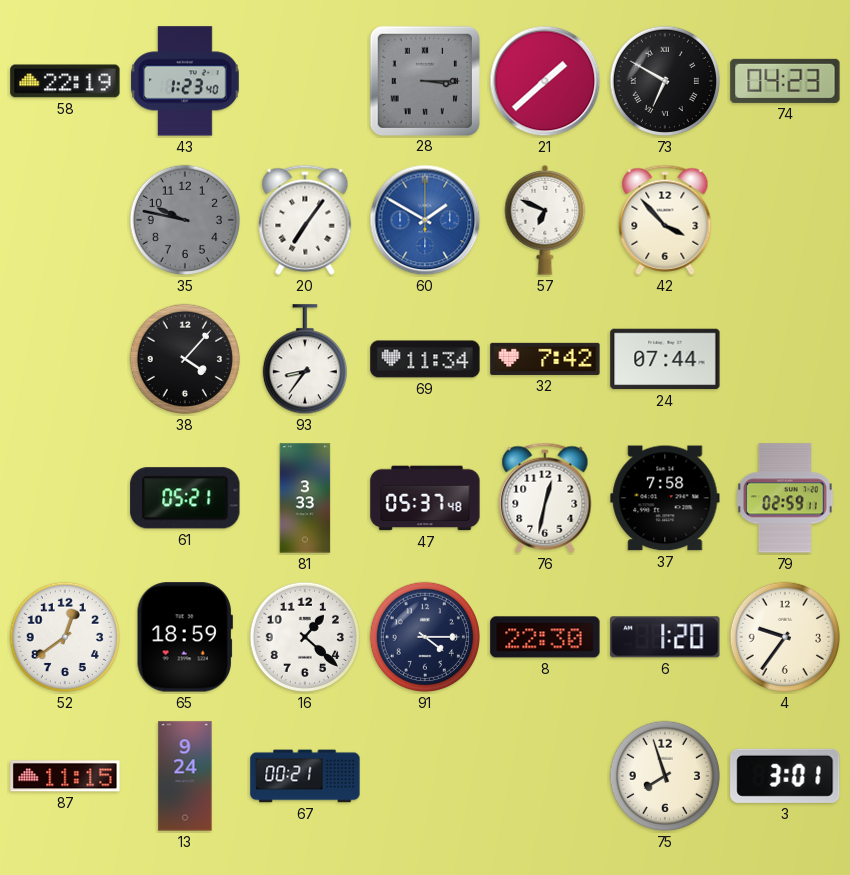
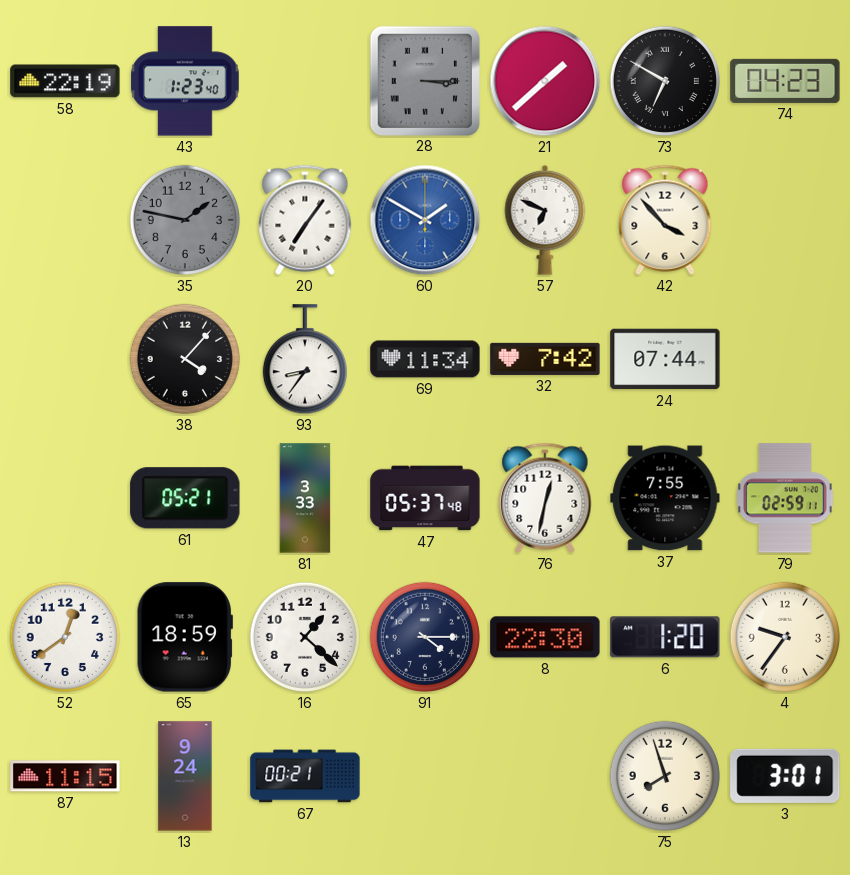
35: 9:47 -> 1:47 (185, 220)
37: 7:58 -> 7:55 (665, 498)
